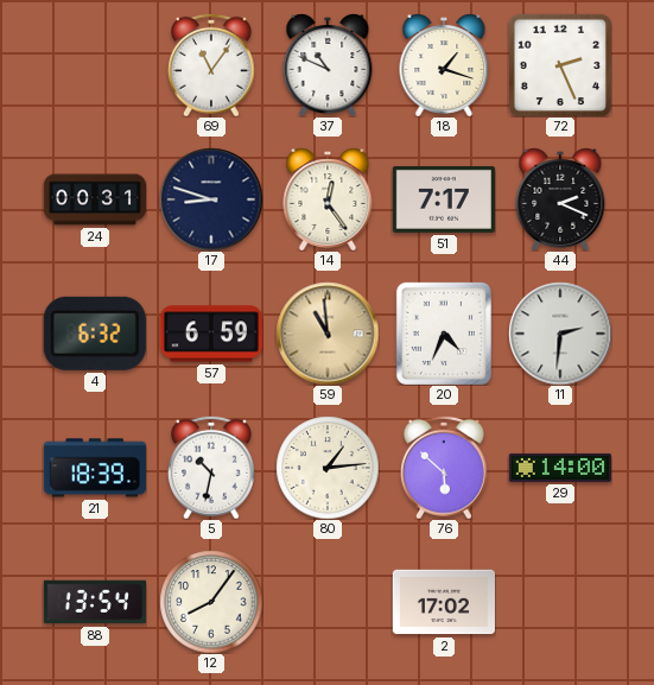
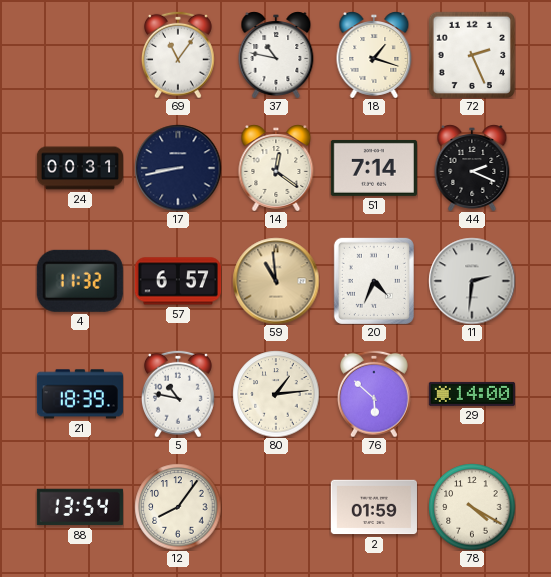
37: 10:49 -> 10:47 (276, 55)
17: 8:48 -> 8:43 (178, 168)
14: 12:24 -> 12:21 (276, 168)
51: 7:17 -> 7:14 (374, 168)
4: 6:32 -> 11:32 (80, 281)
57: 6:59 -> 6:57 (178, 281)
5: 10:32 -> 10:47 (178, 394)
2: 17:02 -> 01:59 (374, 507)
78: none -> 4:20 (472, 507)
